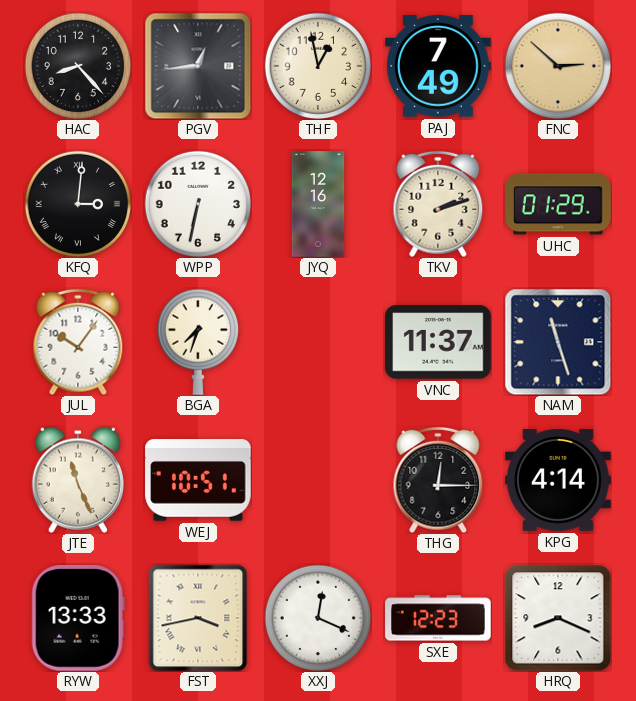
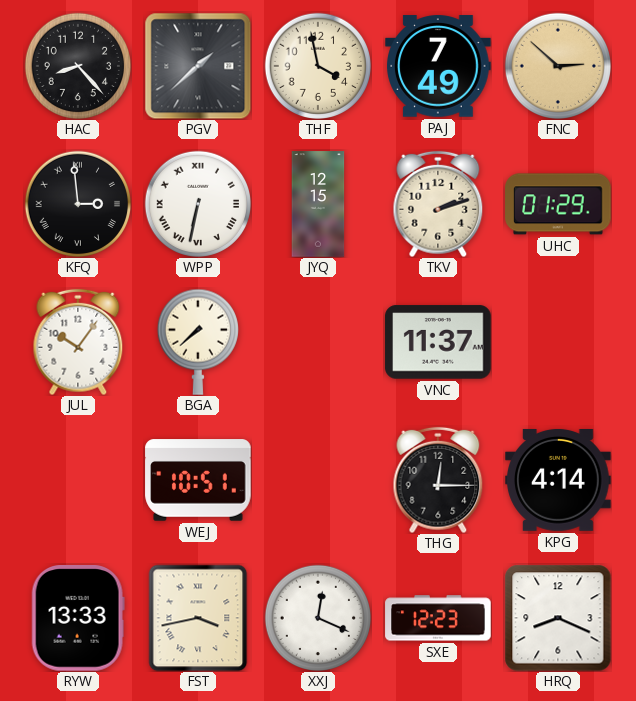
PGV: 12:44 -> 1:38 (198, 66)
THF: 12:58 -> 3:58 (317, 65)
KFQ: 3:01 -> 2:59 (77, 203)
WPP numerals: Arabic -> Roman (197, 203)
JYQ: 12:16 -> 12:15 (318, 204)
BGA: 7:33 -> 7:38 (198, 342)
NAM: 11:27 -> none (558, 342)
JTE: 11:26 -> none (77, 480)
